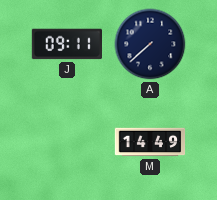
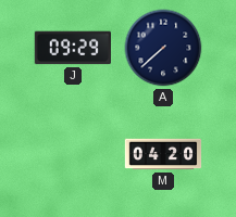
J: 09:11 -> 09:29 (72, 48)
M: 14:49 -> 04:20 (163, 154)
